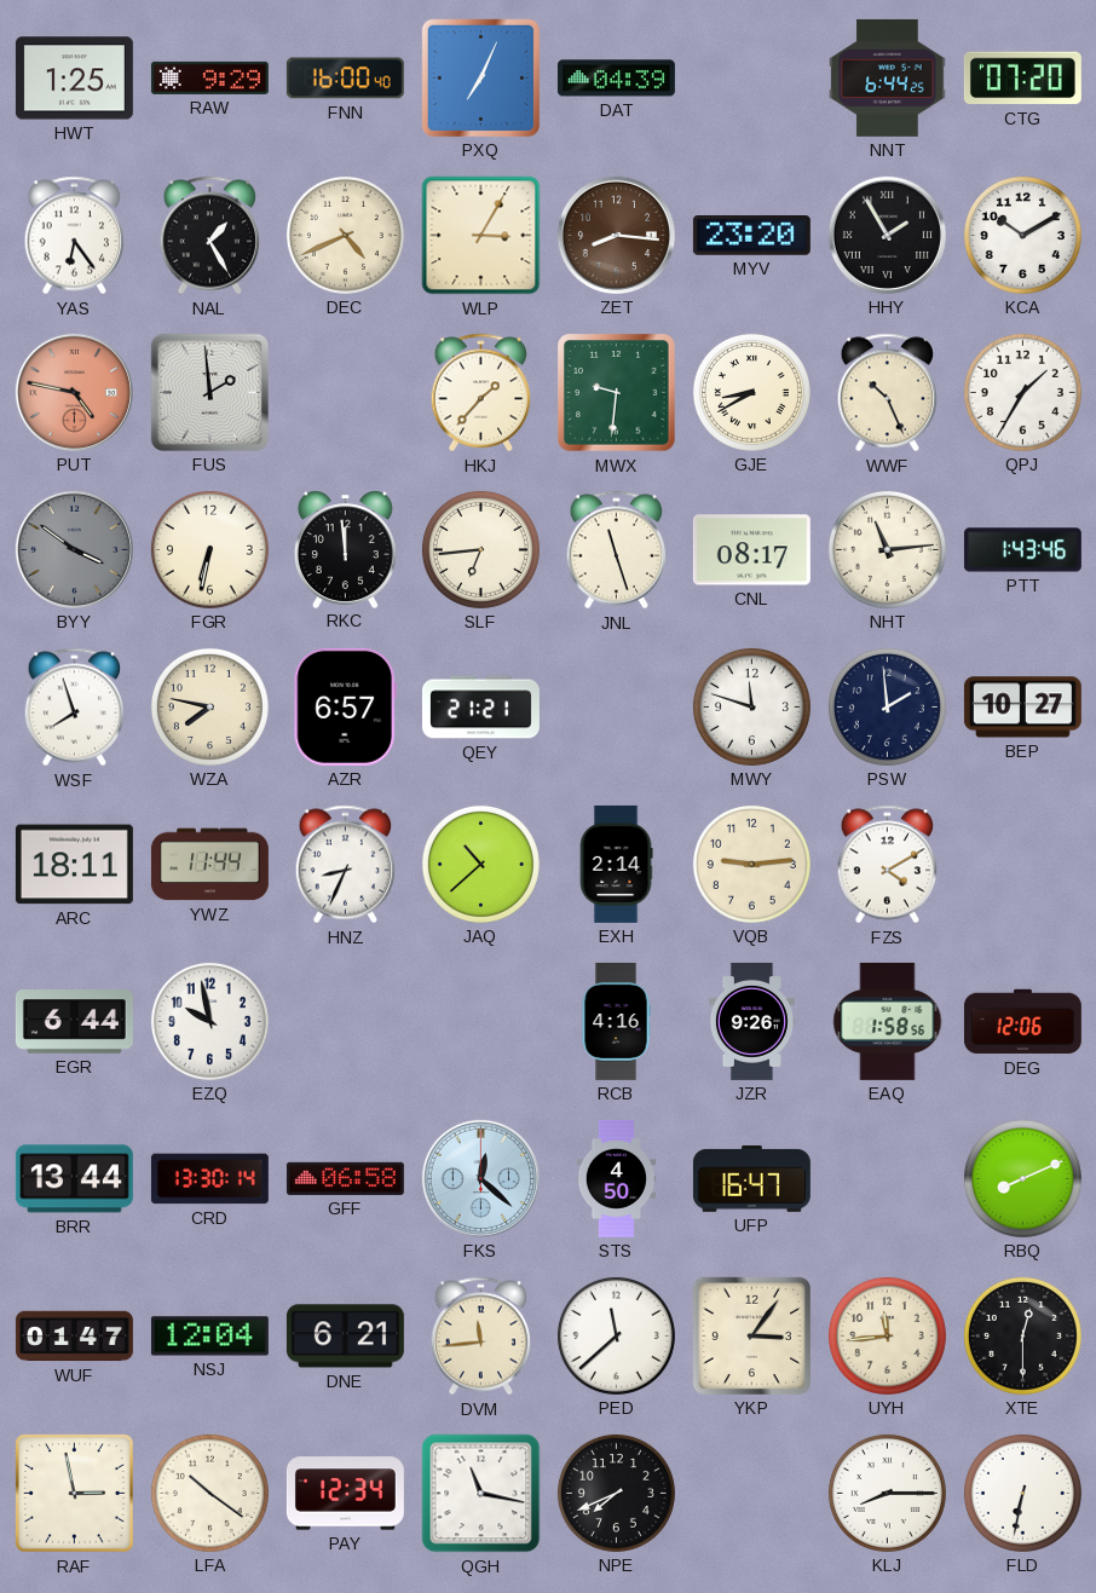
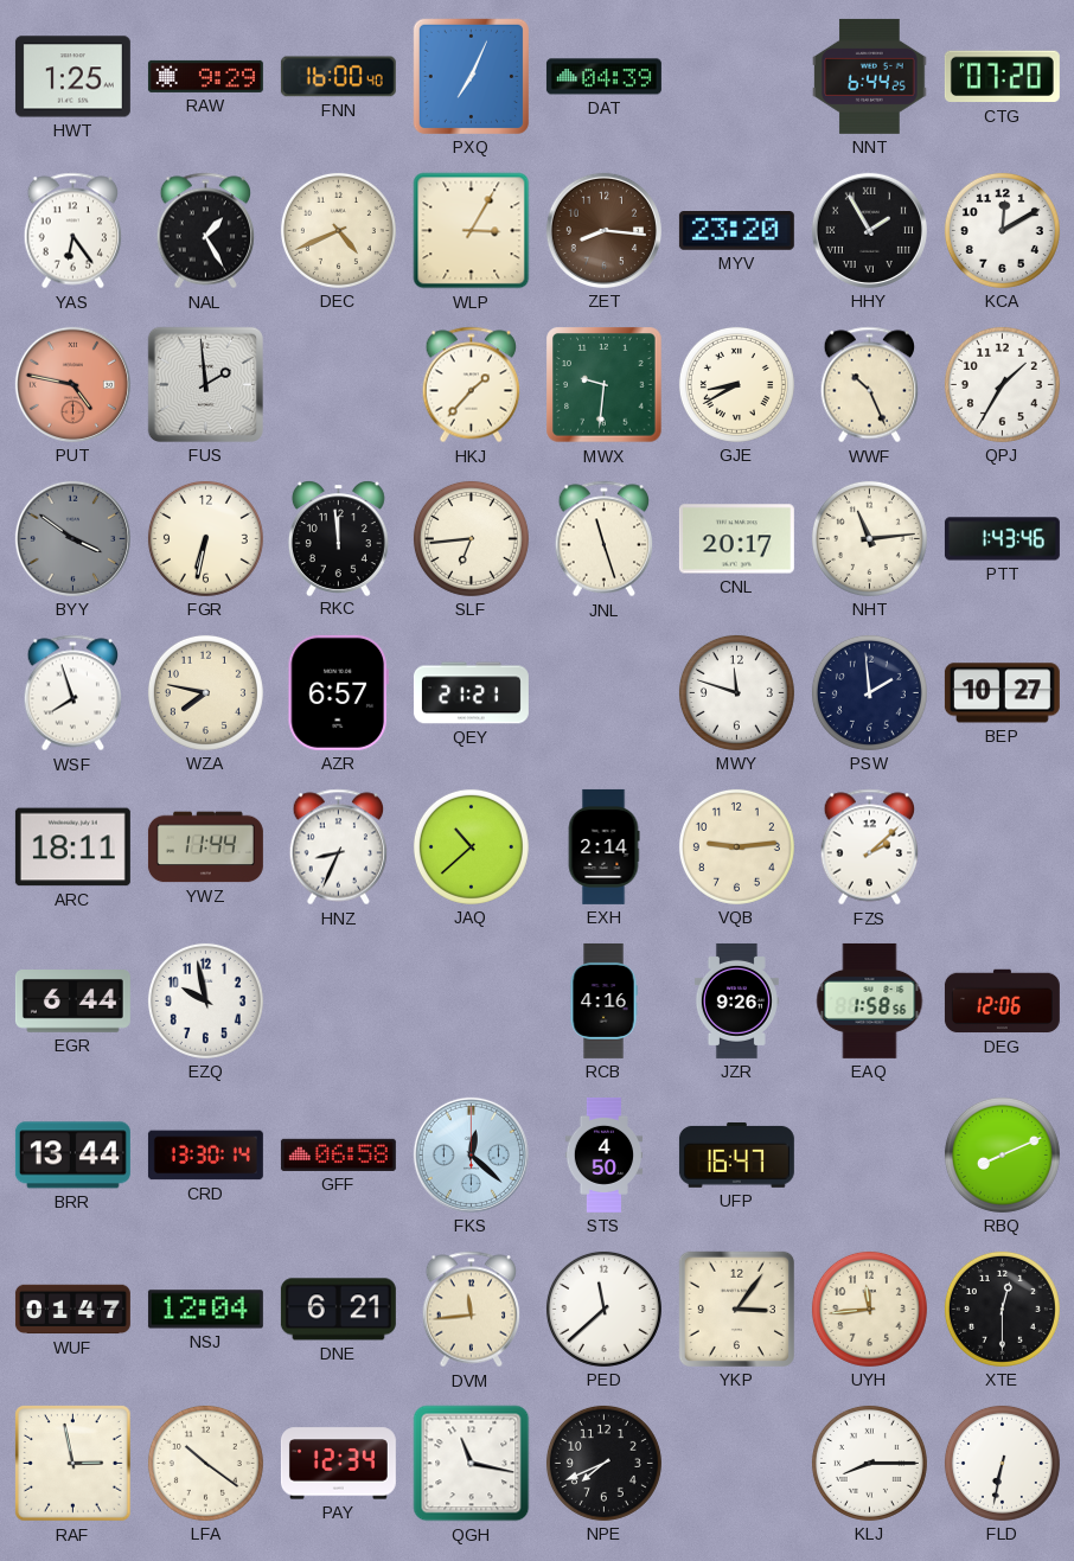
KCA: 10:10 -> 12:10 (1002, 230)
CNL: 08:17 -> 20:17 (736, 539)
FZS: 4:10 -> 2:08 (870, 847)
